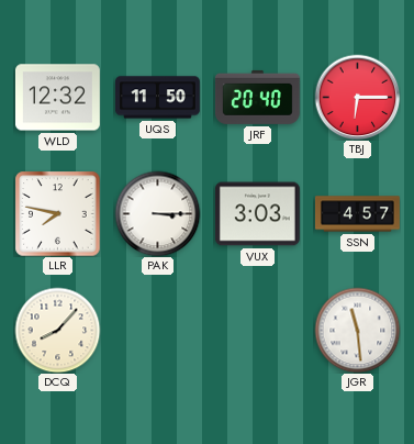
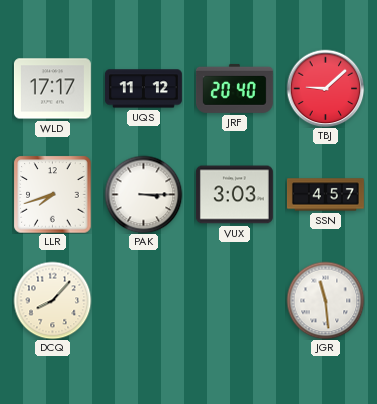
WLD: 12:32 -> 17:17 (52, 89)
UQS: 11:50 -> 11:12 (143, 89)
TBJ: 6:15 -> 9:08 (325, 88)
LLR: 7:47 -> 7:42 (52, 194)
